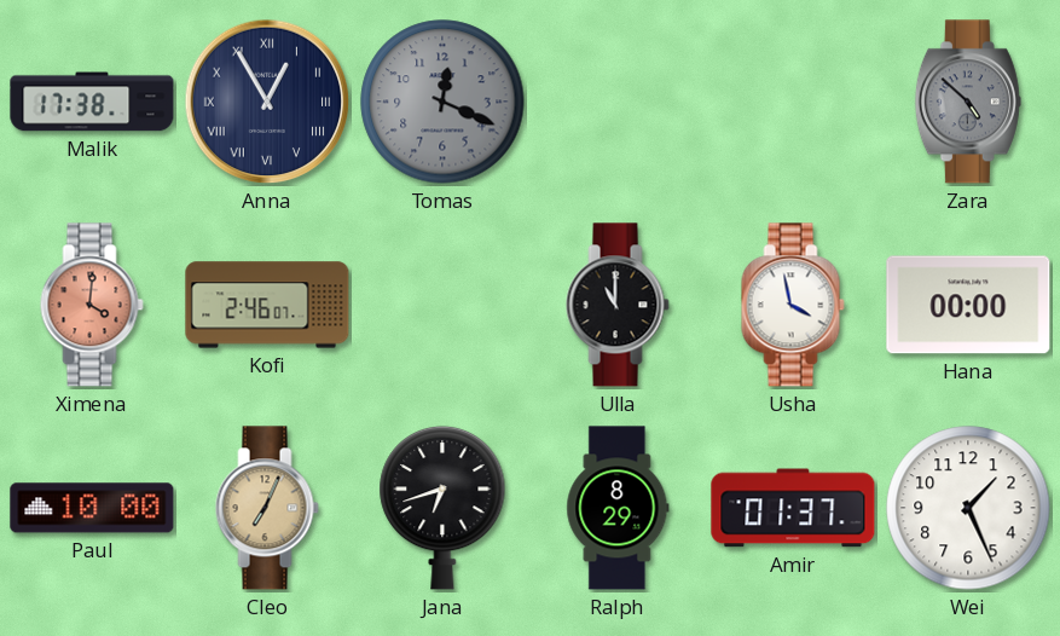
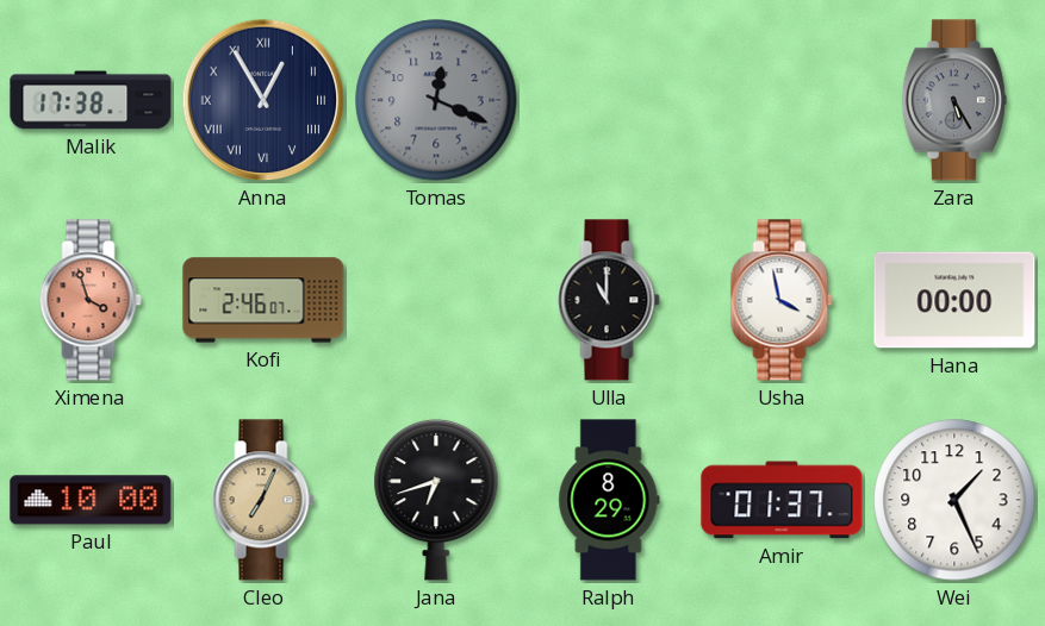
Zara: 4:52 -> 5:25 (954, 100)
Ximena: 4:01 -> 3:57 (91, 300)
